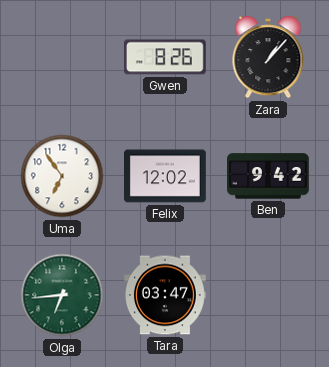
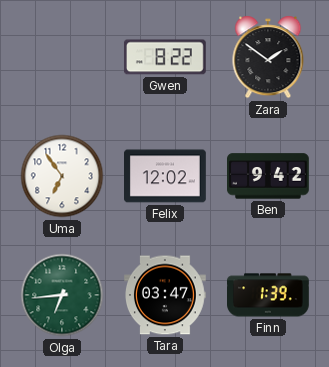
Gwen: 8:26 -> 8:22 (165, 57)
Zara: 1:07 -> 1:51 (268, 57)
Finn: none -> 1:39 (269, 295)
